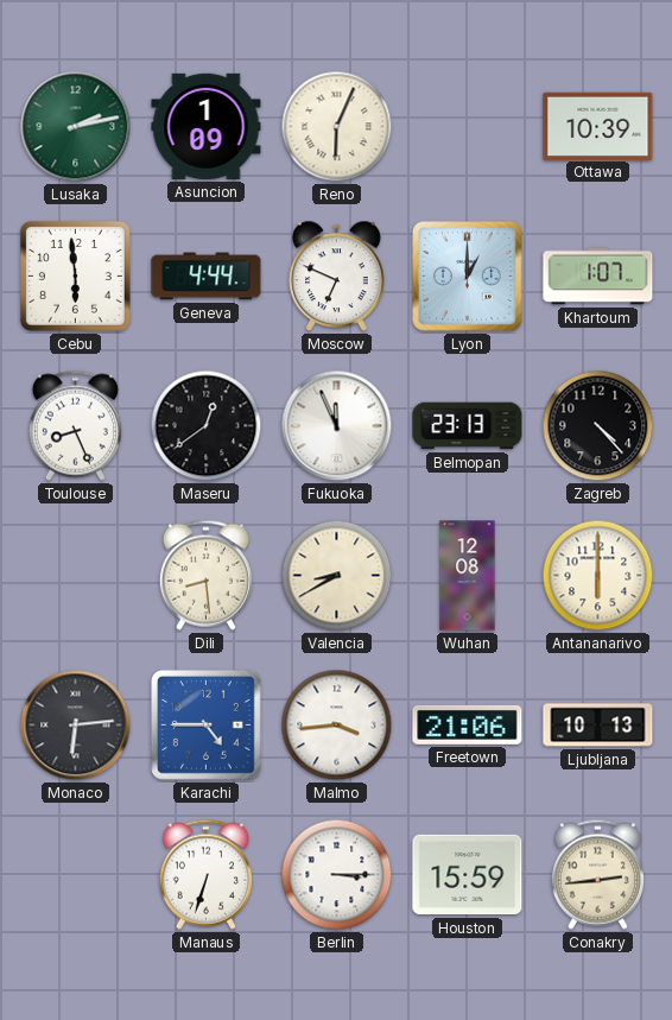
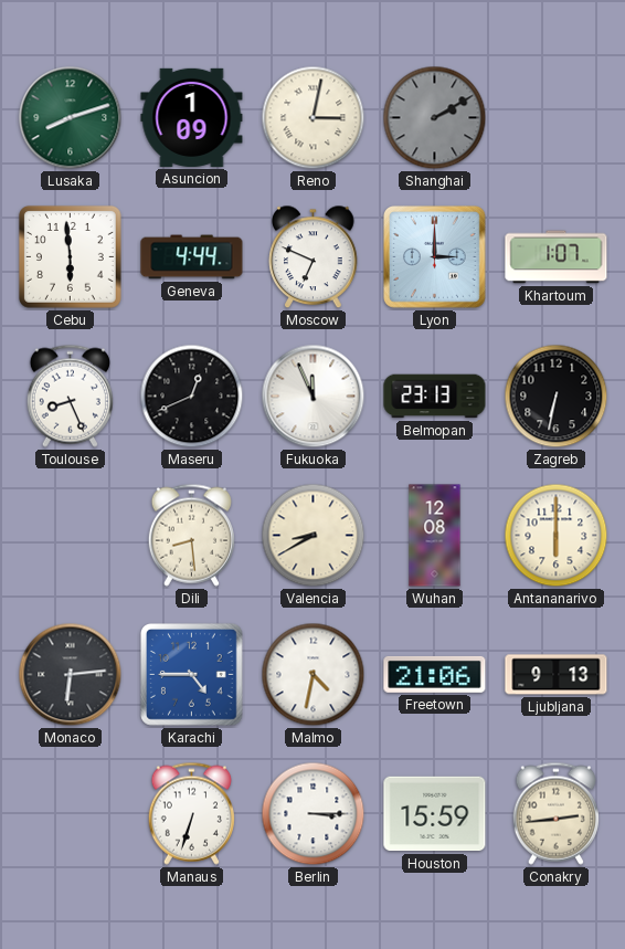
Lusaka: 2:13 -> 8:12 (71, 118)
Reno: 6:04 -> 3:02 (314, 118)
Shanghai: none -> 2:10 (435, 118)
Ottawa: 10:39 -> none (598, 126)
Lyon: 1:00 -> 3:00 (435, 257)
Maseru: 12:39 -> 12:41 (192, 397)
Zagreb: 4:23 -> 6:32 (557, 397)
Malmo: 3:44 -> 4:32 (314, 675)
Ljubljana: 10:13 -> 9:13 (557, 675)
